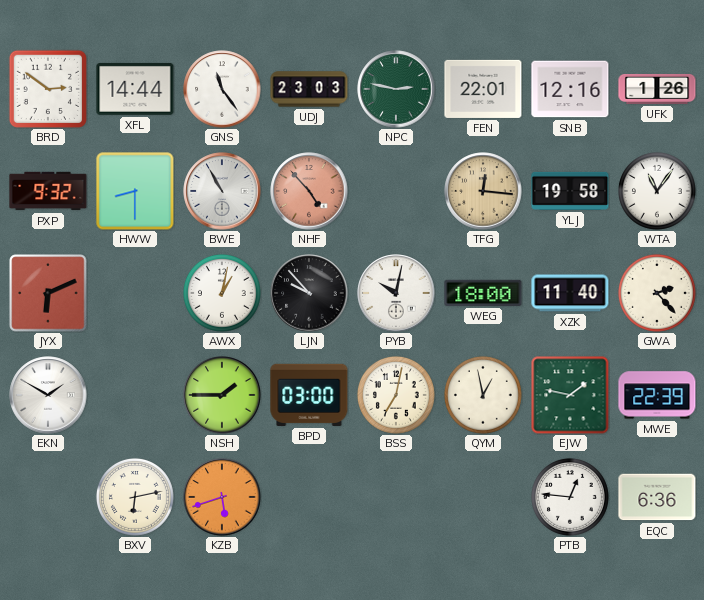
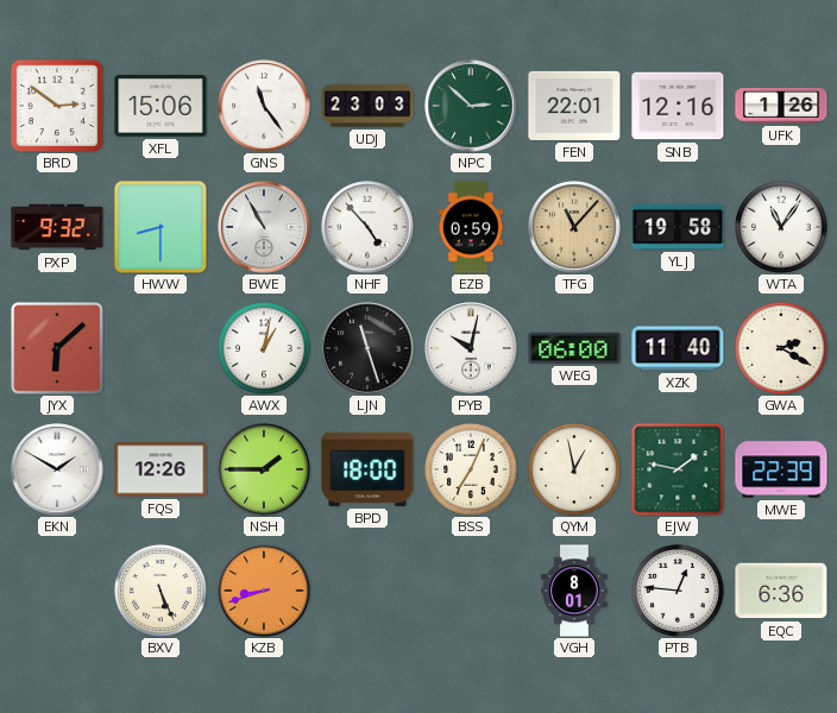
XFL: 14:44 -> 15:06 (161, 106)
NPC: 2:47 -> 2:52 (471, 106)
NHF dial: salmon -> white (367, 227)
EZB: none -> 0:59 (471, 227)
TFG: 12:16 -> 11:07 (574, 227)
JYX: 6:11 -> 6:08 (57, 348)
LJN: 9:53 -> 11:27 (367, 348)
WEG: 18:00 -> 06:00 (574, 348)
GWA: 2:23 -> 2:20 (781, 348)
FQS: none -> 12:26 (161, 469)
BPD: 03:00 -> 18:00 (367, 469)
BSS: 7:02 -> 7:04 (471, 469)
BXV: 6:13 -> 5:26 (161, 591)
KZB: 5:42 -> 8:42 (264, 591)
VGH: none -> 8:01 (574, 591)
